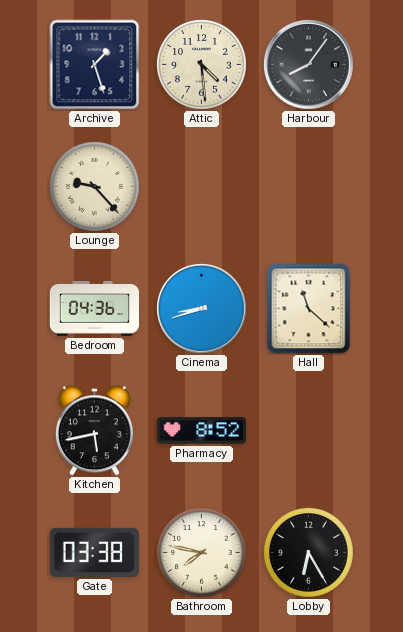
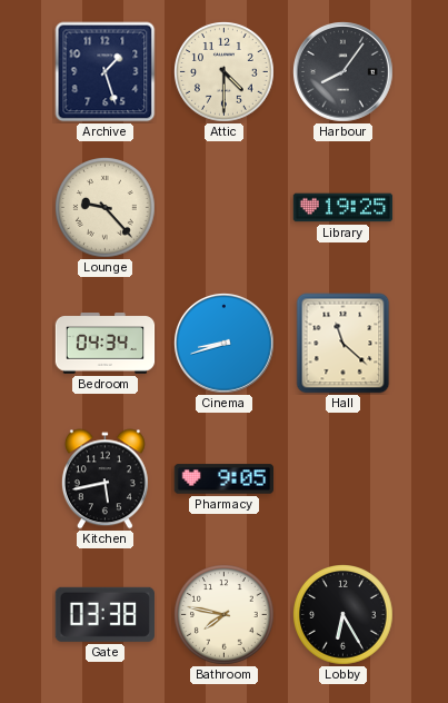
Attic: 4:29 -> 4:30 (225, 72)
Library: none -> 19:25 (344, 208)
Bedroom: 04:36 -> 04:34 (106, 344)
Pharmacy: 8:52 -> 9:05 (225, 479)
